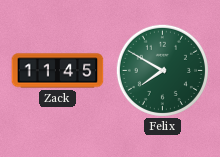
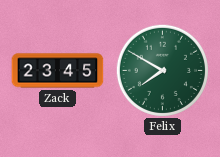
Zack: 11:45 -> 23:45 (58, 71)
